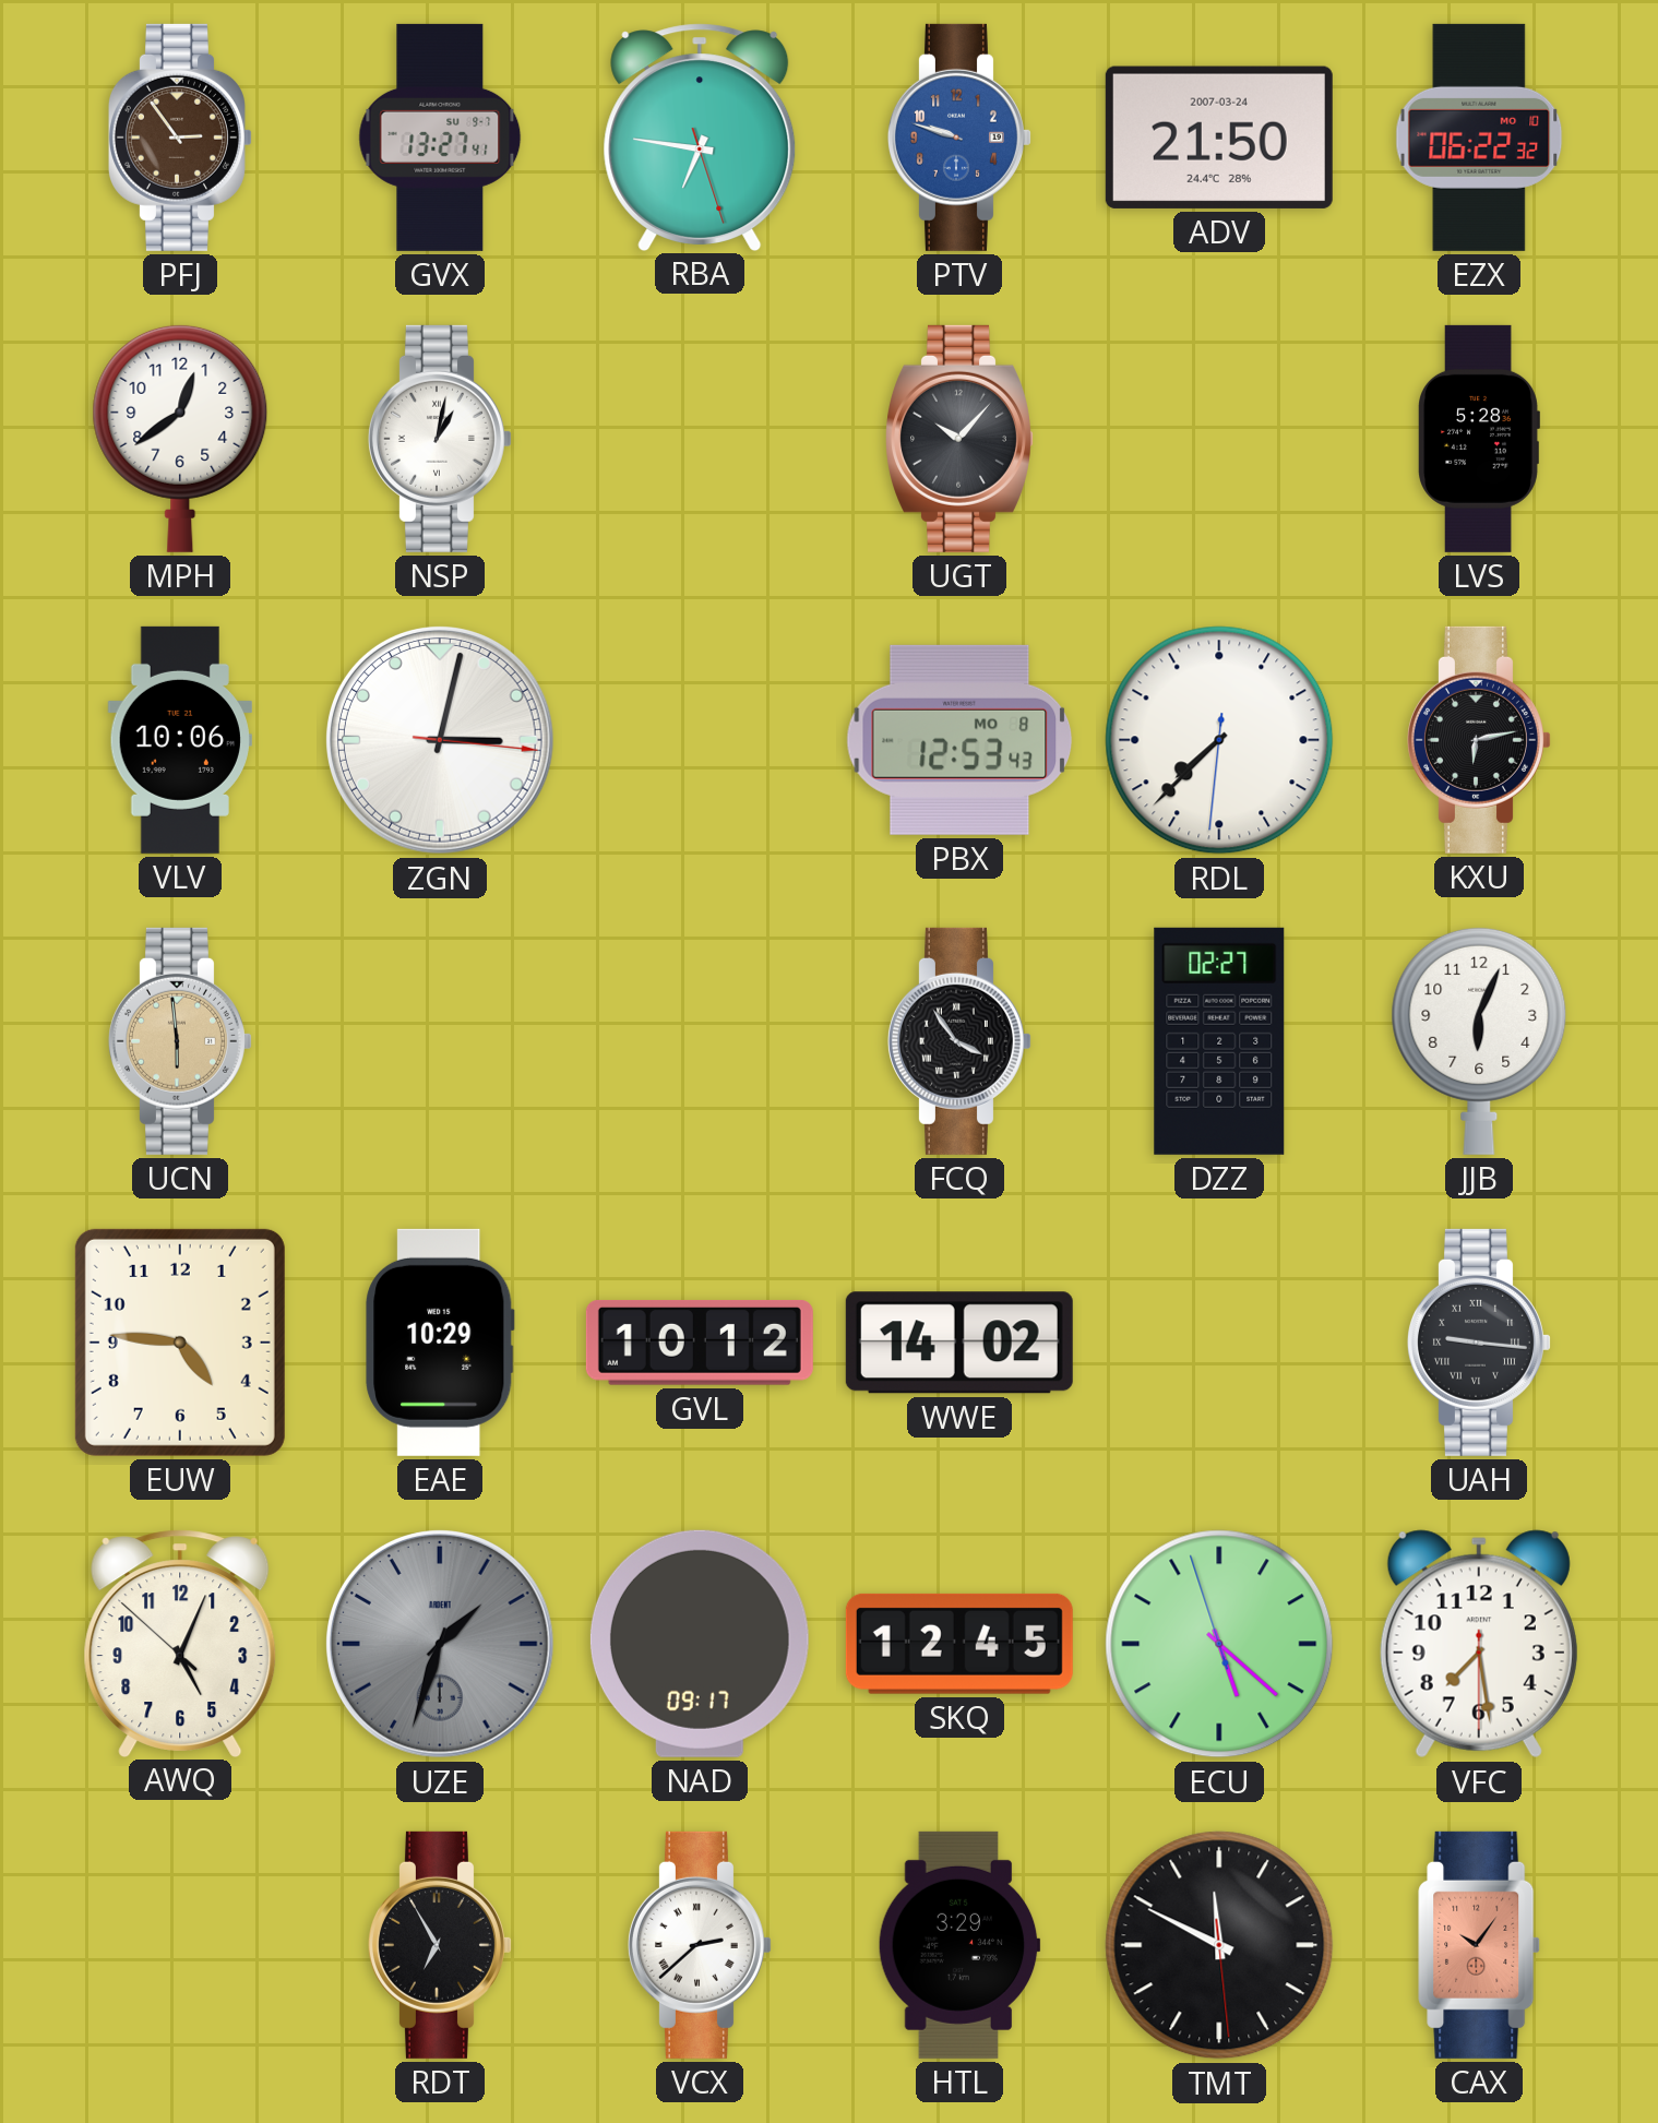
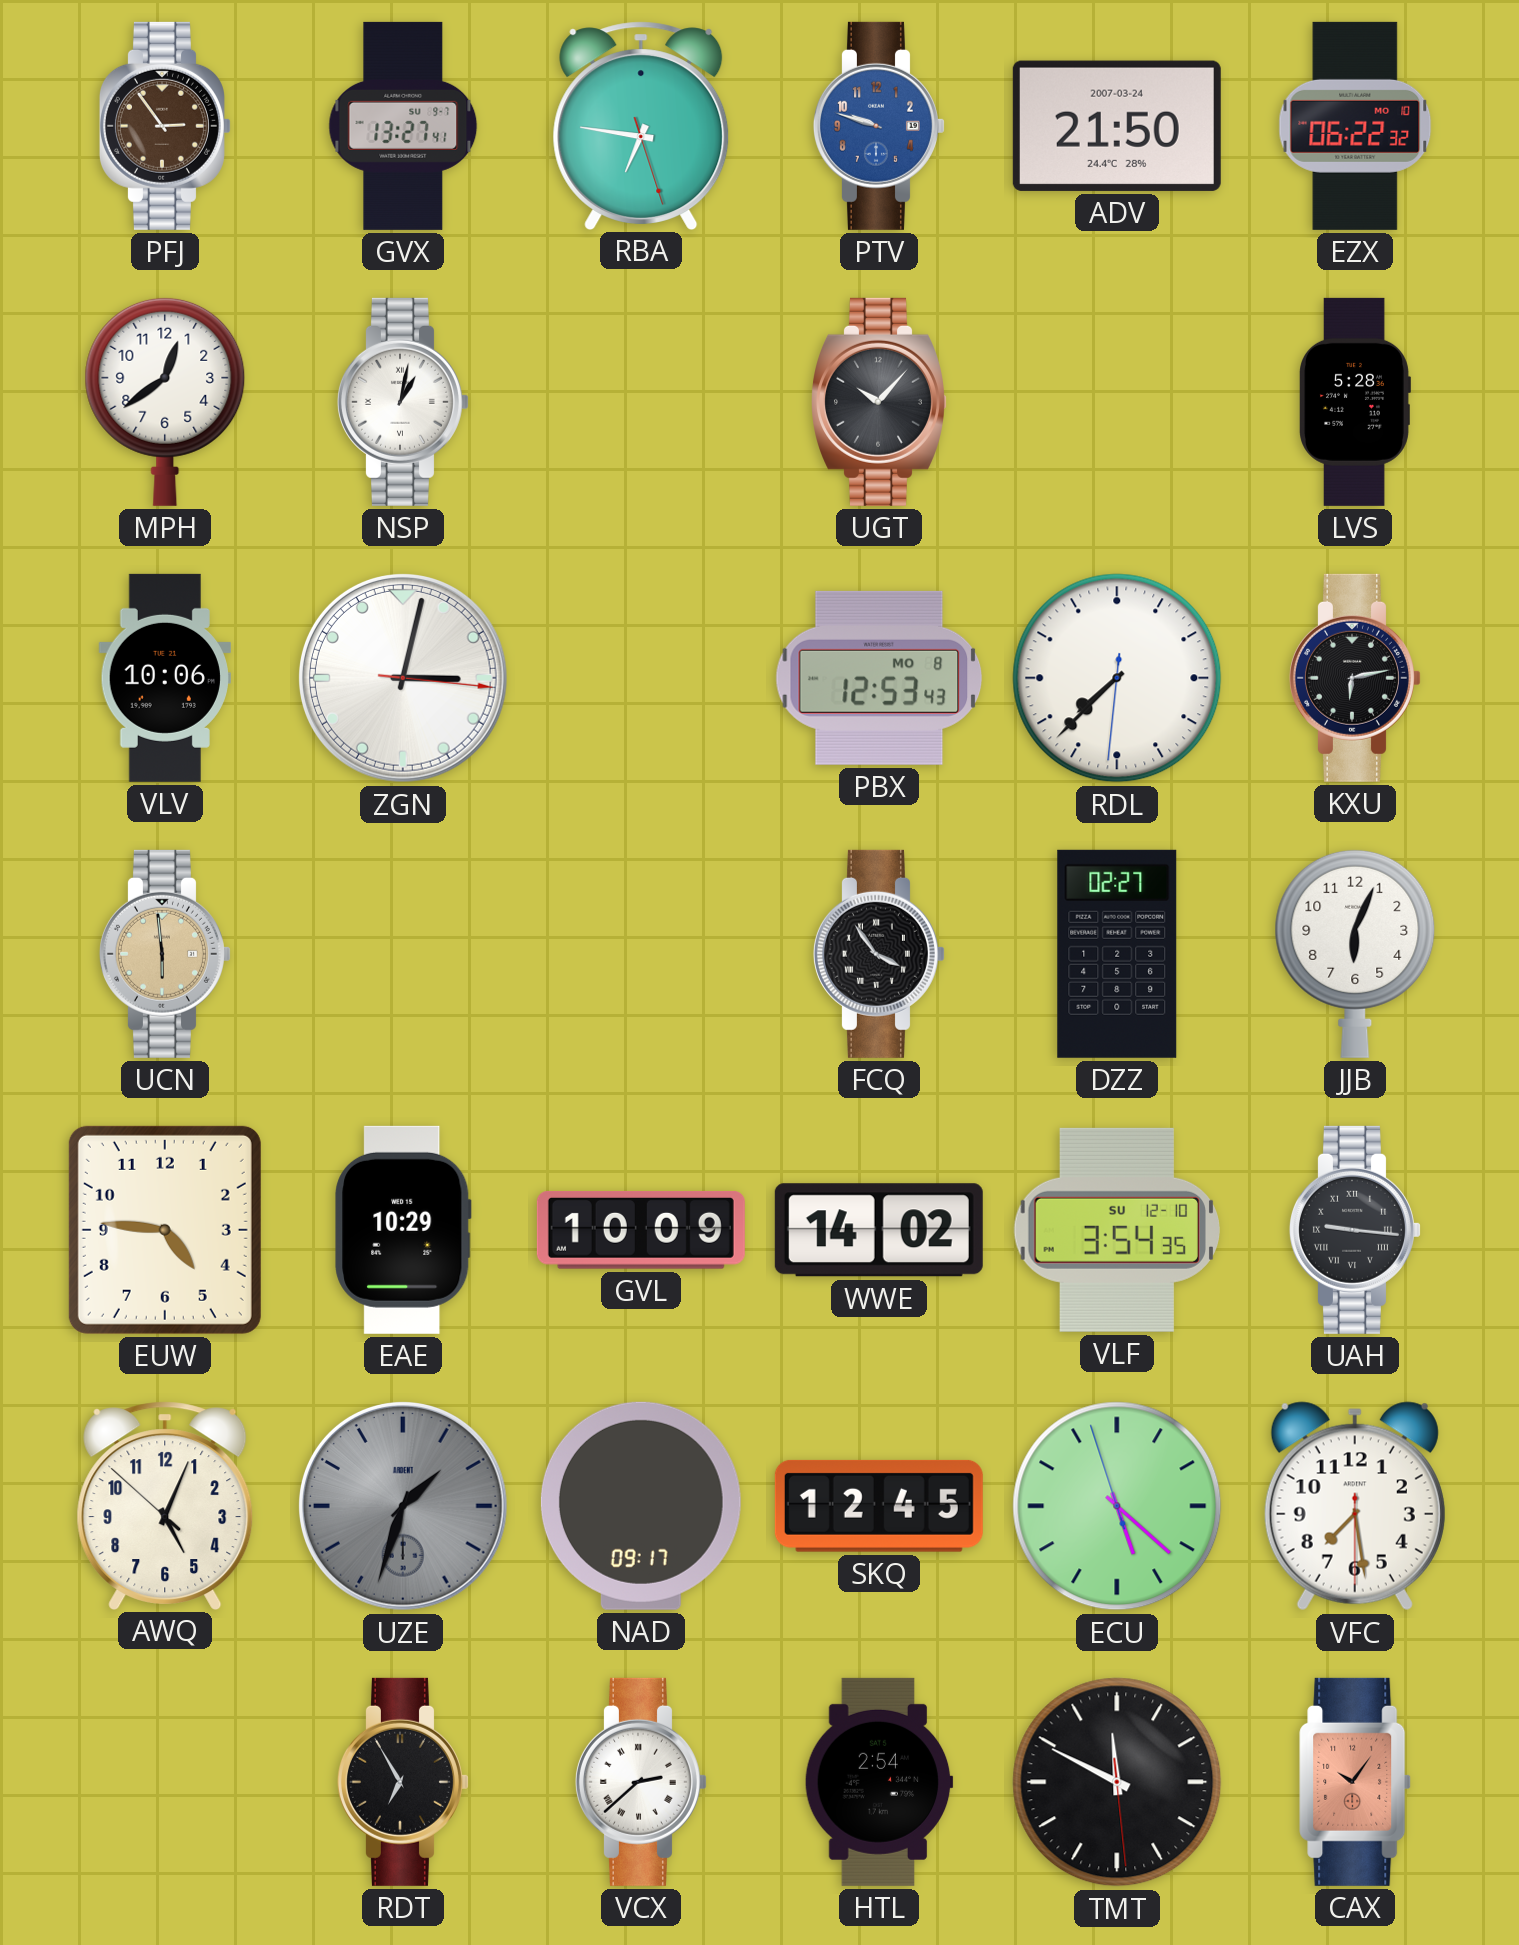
GVL: 10:12 -> 10:09 (641, 1230)
VLF: none -> 3:54 (1116, 1230)
HTL: 3:29 -> 2:54 (879, 1782)
